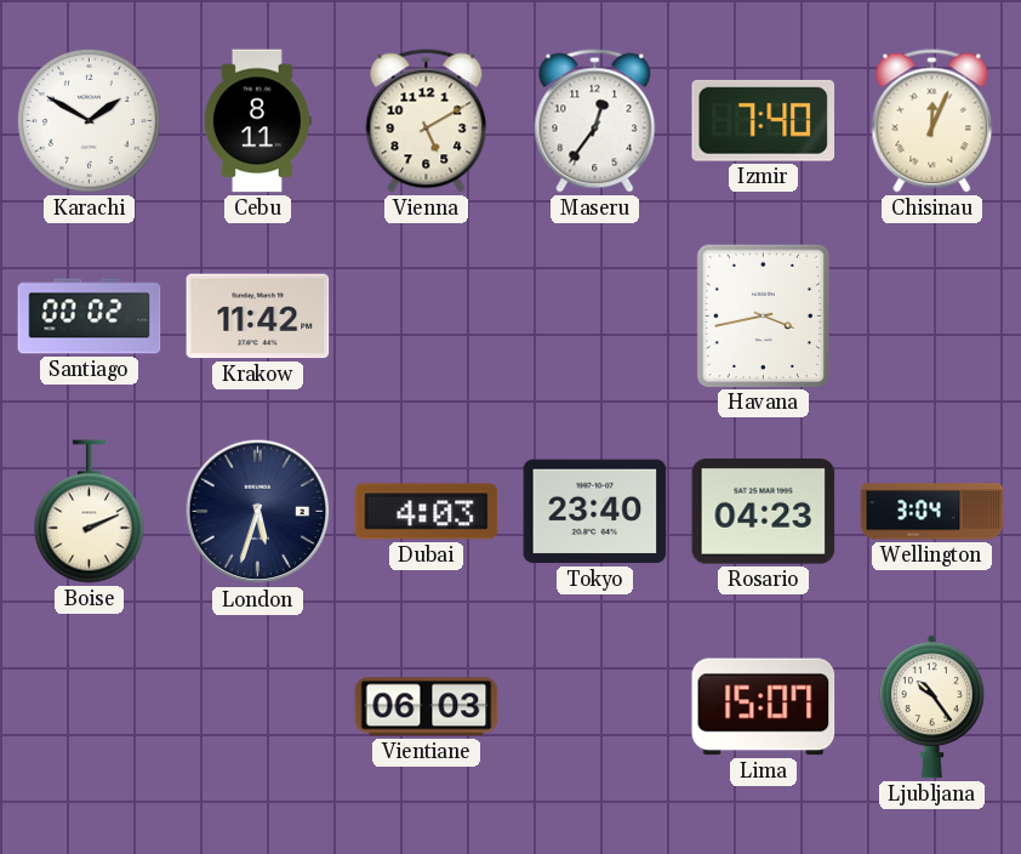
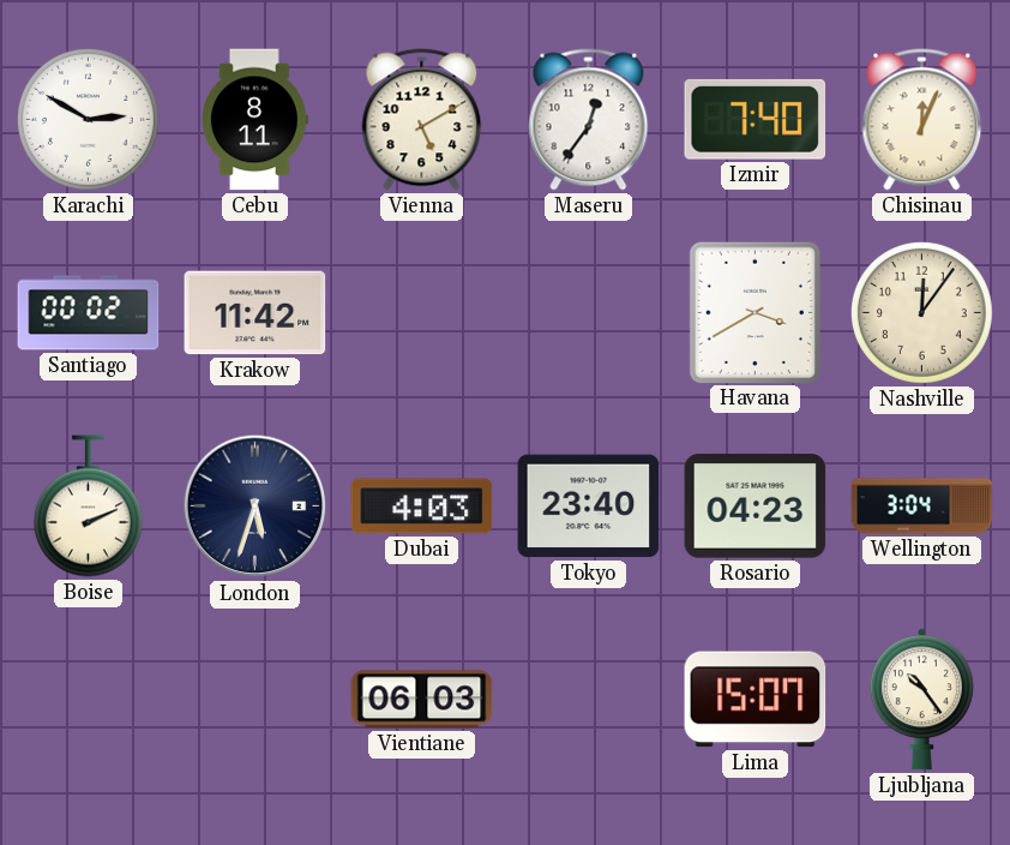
Karachi: 1:50 -> 2:50 (88, 119)
Havana: 3:43 -> 3:40 (755, 312)
Nashville: none -> 12:06 (921, 312)
